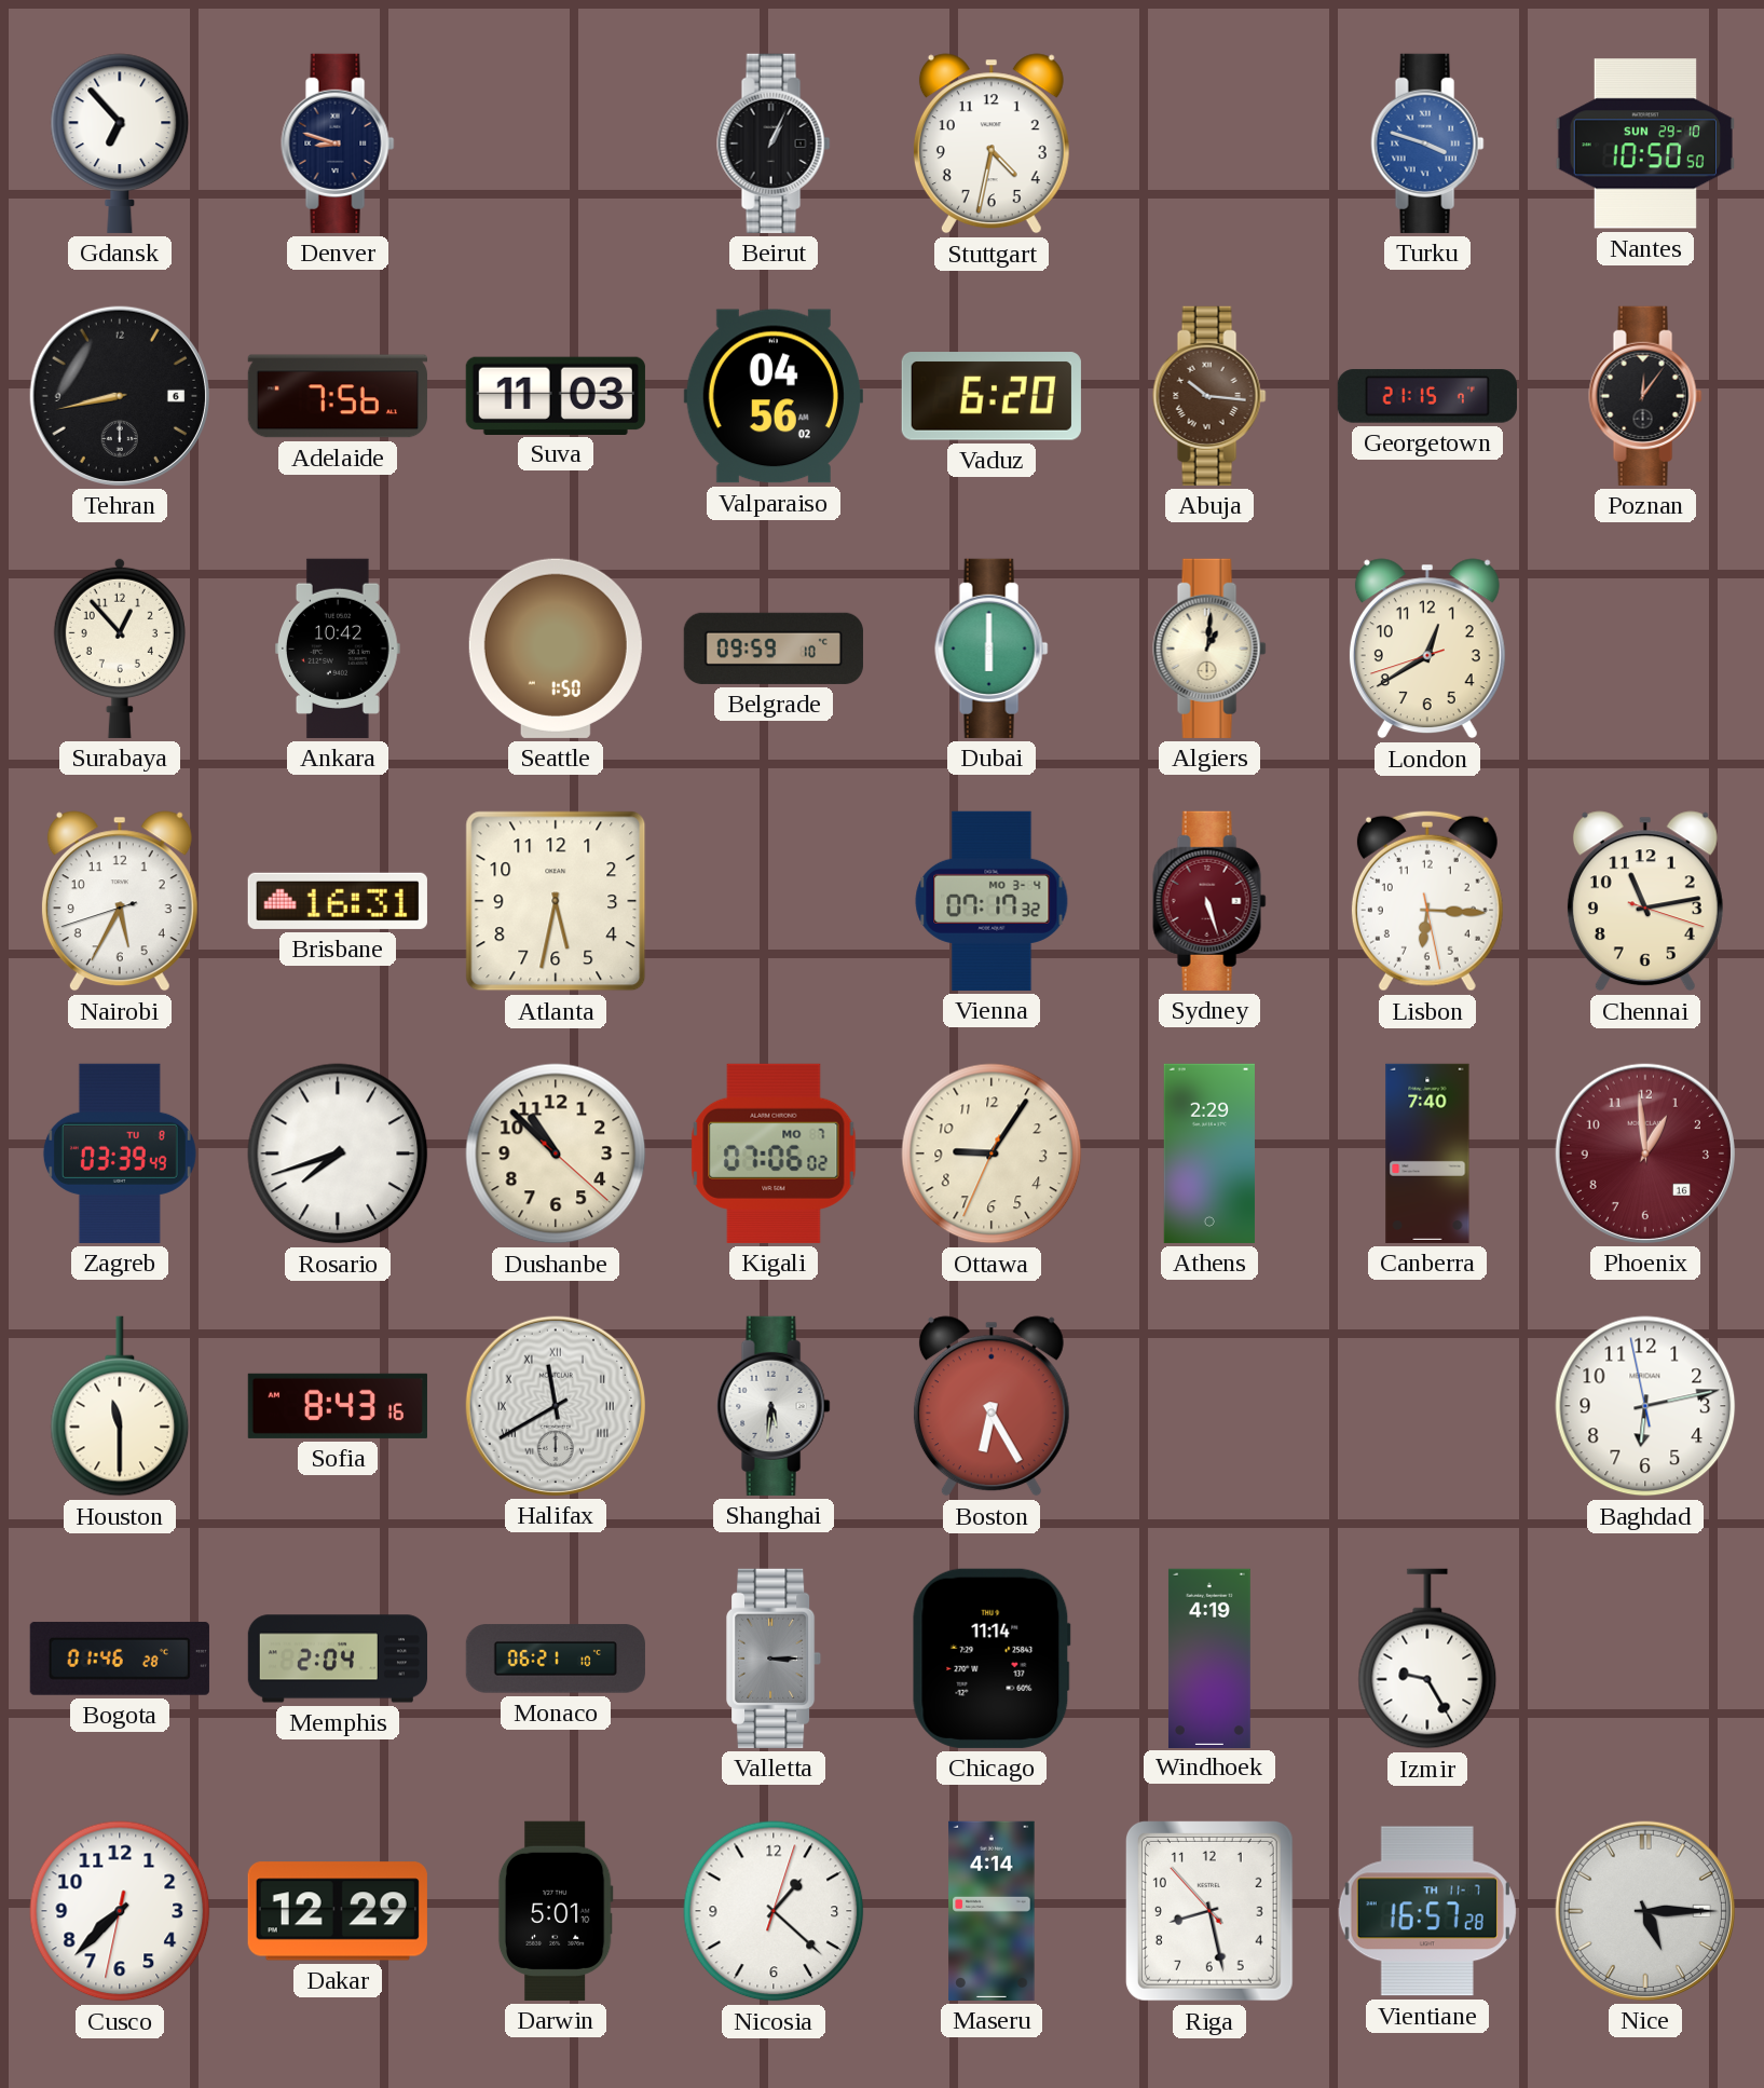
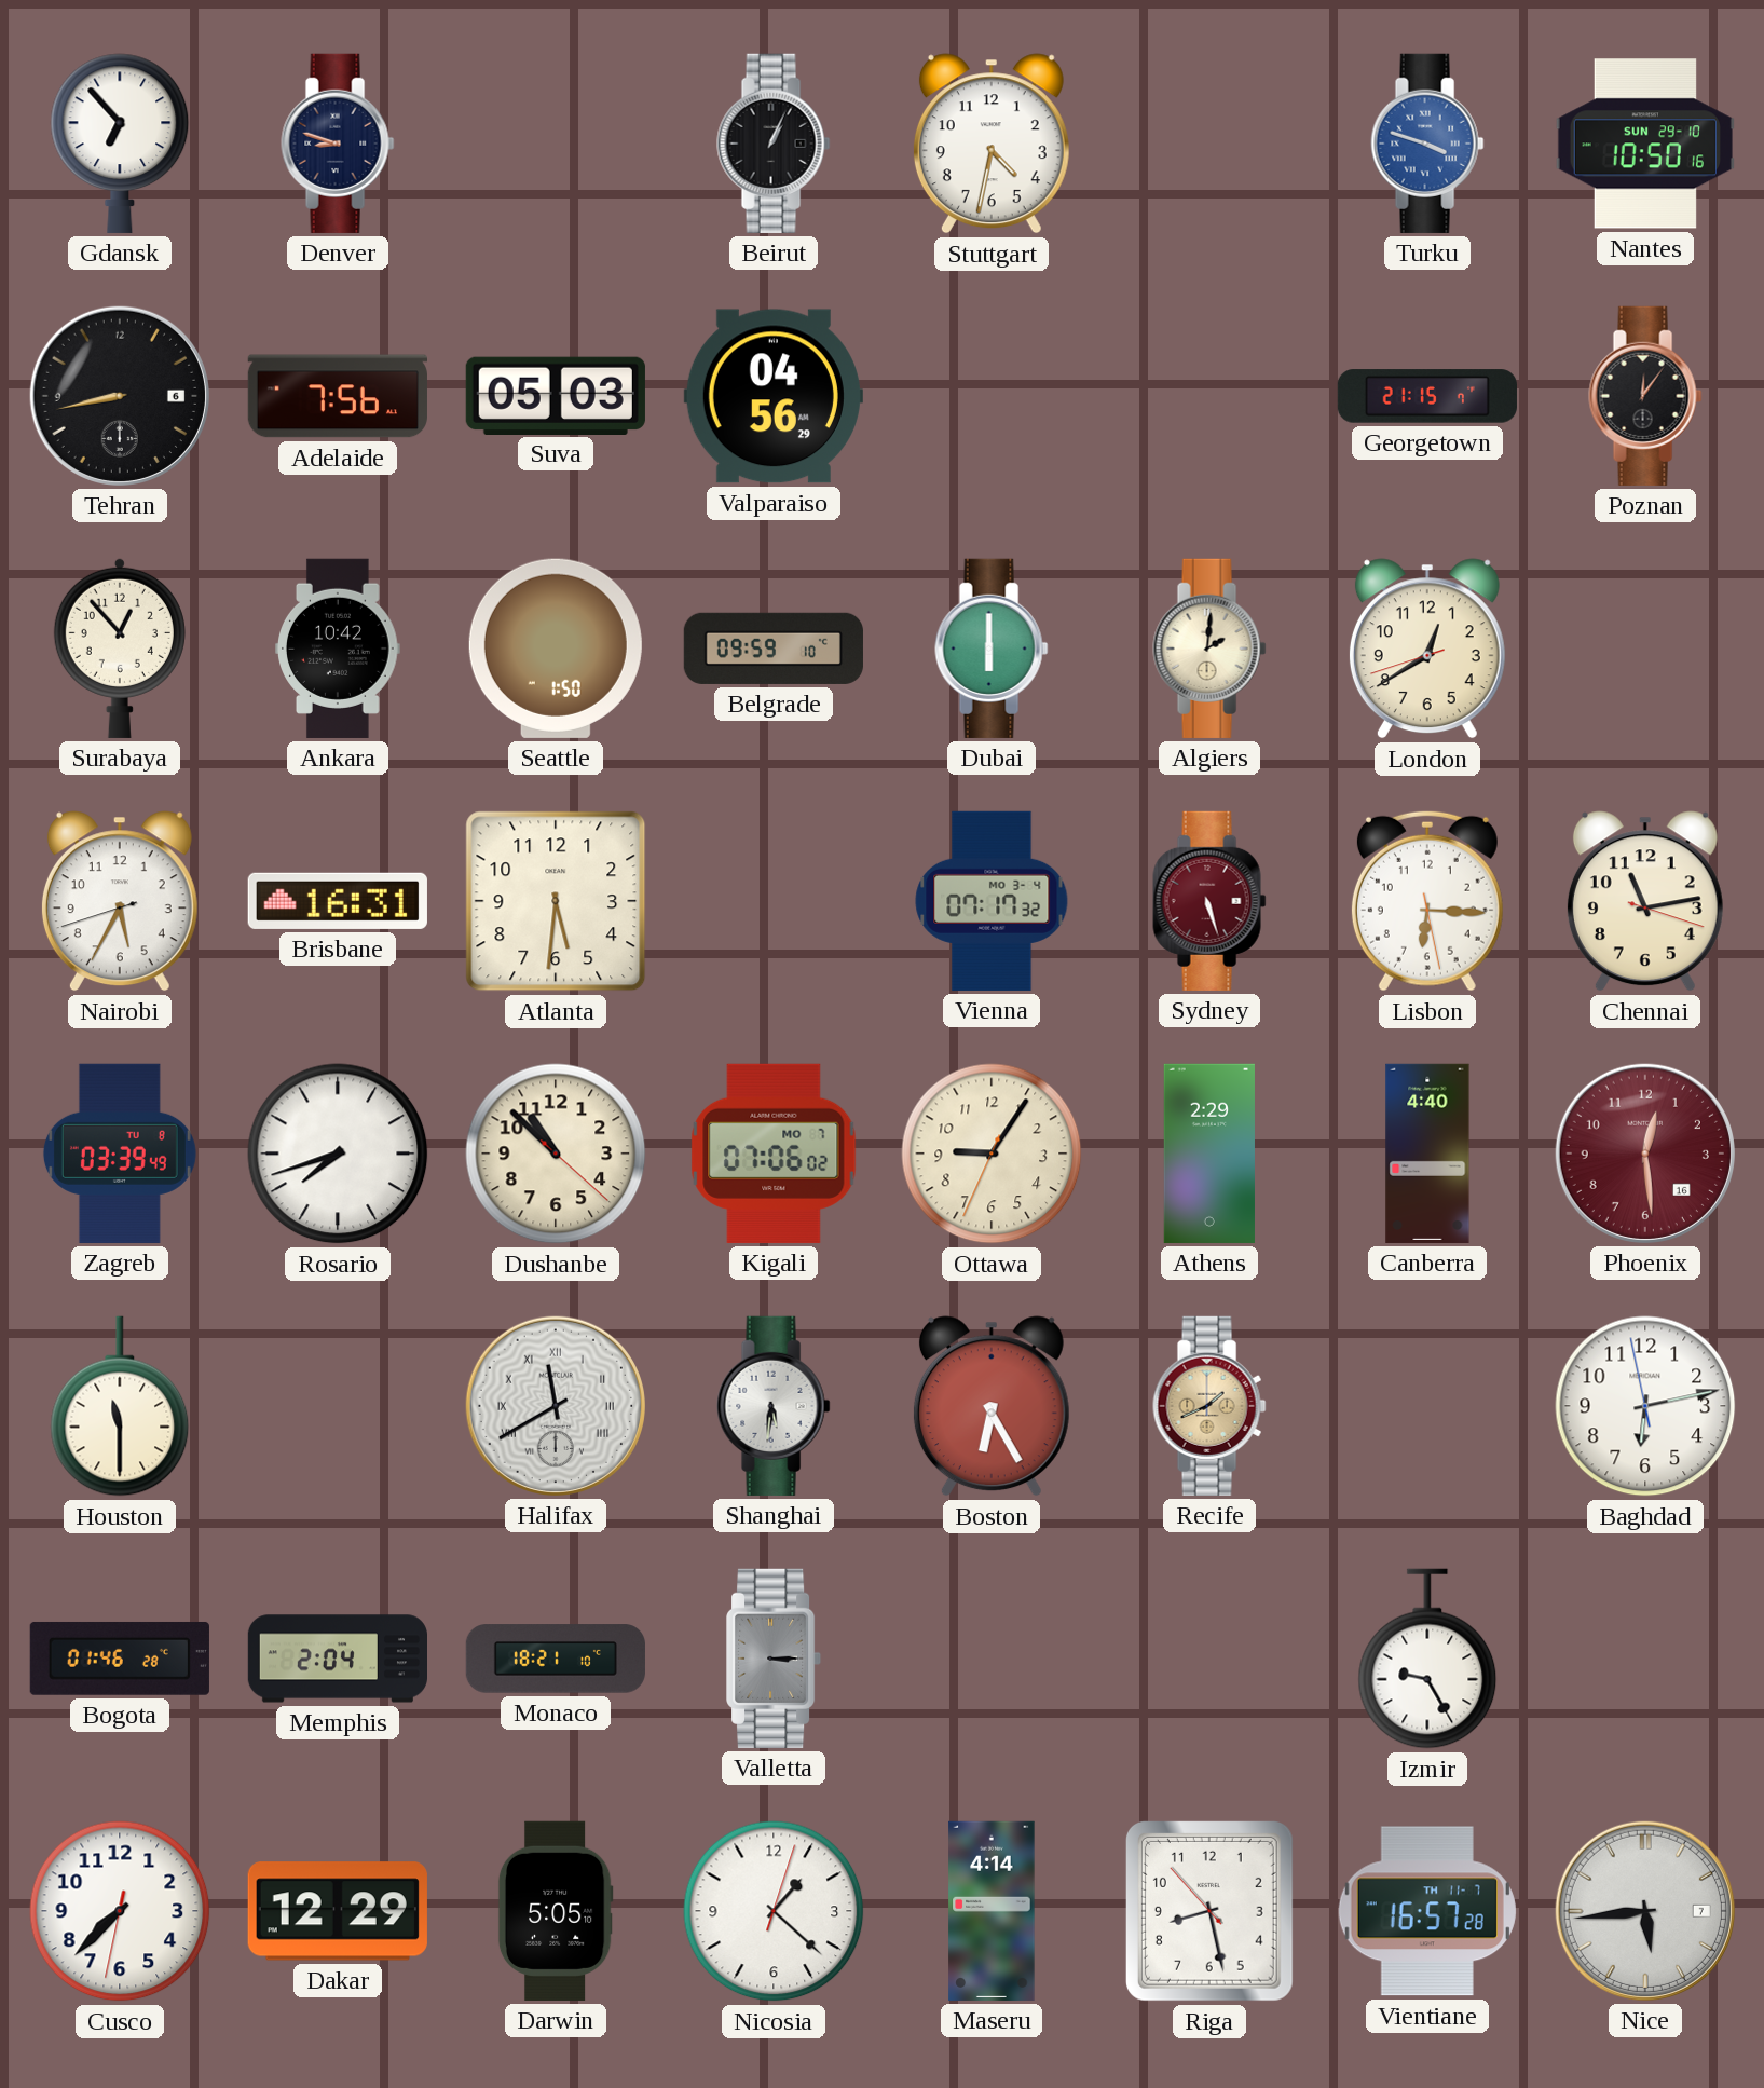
Nantes: 10:50:50 -> 10:50:16 (1645, 144)
Suva: 11:03 -> 05:03 (556, 395)
Valparaiso: 04:56:02 -> 04:56:29 (774, 396)
Vaduz: 6:20 -> none (992, 396)
Abuja: 10:16 -> none (1209, 396)
Algiers: 1:01 -> 2:01 (1209, 649)
Atlanta: 5:32 -> 5:31 (556, 901)
Canberra: 7:40 -> 4:40 (1427, 1154)
Phoenix: 12:59 -> 12:29 (1645, 1154)
Sofia: 8:43 -> none (338, 1406)
Recife: none -> 1:41 (1209, 1406)
Monaco: 06:21 -> 18:21 (556, 1659)
Chicago: 11:14 -> none (992, 1659)
Windhoek: 4:19 -> none (1209, 1657)
Darwin: 5:01 -> 5:05 (556, 1911)
Nice: 5:15 -> 5:44 (1645, 1911)
